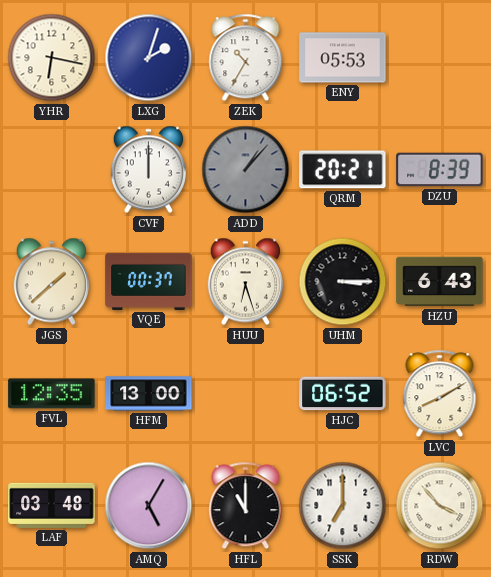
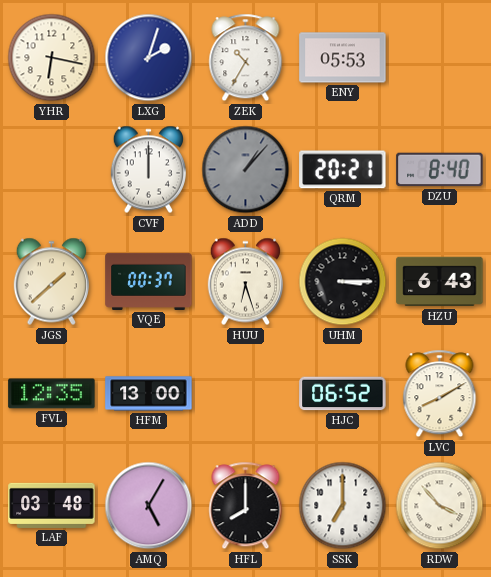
DZU: 8:39 -> 8:40 (440, 170)
HFL: 11:00 -> 8:00 (246, 506)
